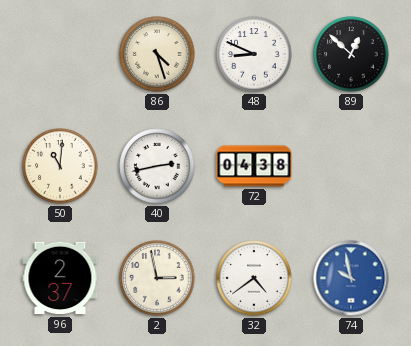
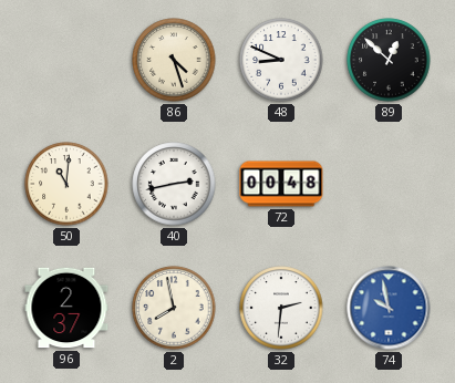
72: 04:38 -> 00:48 (281, 184)
2: 2:58 -> 7:58 (174, 308)
32: 4:39 -> 2:31 (281, 308)
